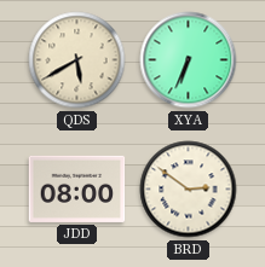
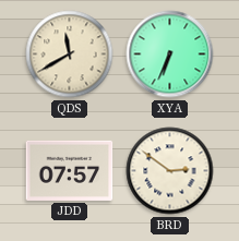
QDS: 5:40 -> 11:40 (70, 55)
JDD: 08:00 -> 07:57 (70, 170)
